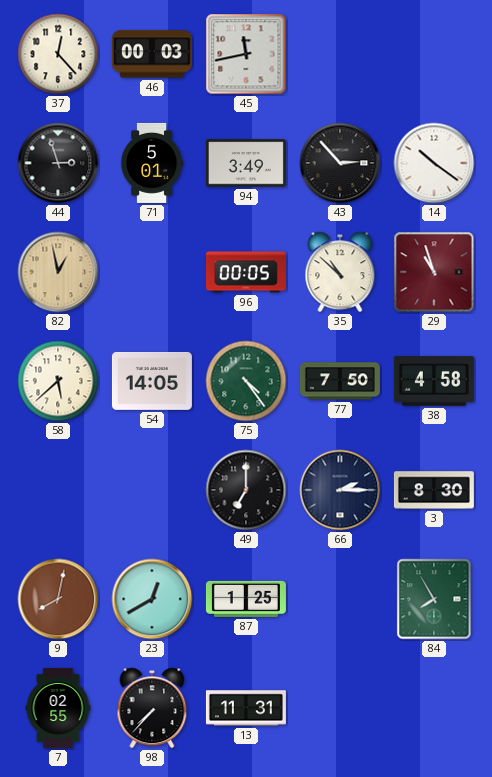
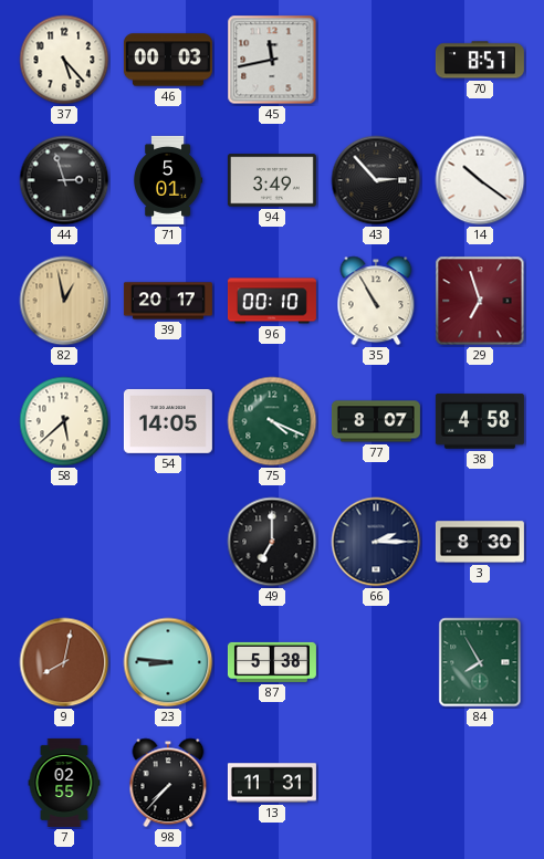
37: 12:23 -> 5:23 (64, 60)
70: none -> 8:57 (480, 60)
39: none -> 20:17 (168, 301)
96: 00:05 -> 00:10 (272, 301)
35: 10:52 -> 10:55 (376, 301)
29: 10:57 -> 6:57 (480, 301)
75: 4:24 -> 4:19 (272, 421)
77: 7:50 -> 8:07 (376, 421)
23: 12:40 -> 8:46 (168, 662)
87: 1:25 -> 5:38 (272, 662)
